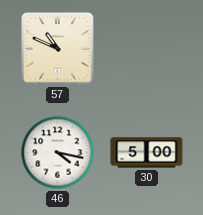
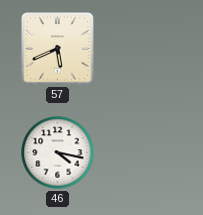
57: 10:49 -> 5:41 (58, 49)
30: 5:00 -> none (147, 153)
